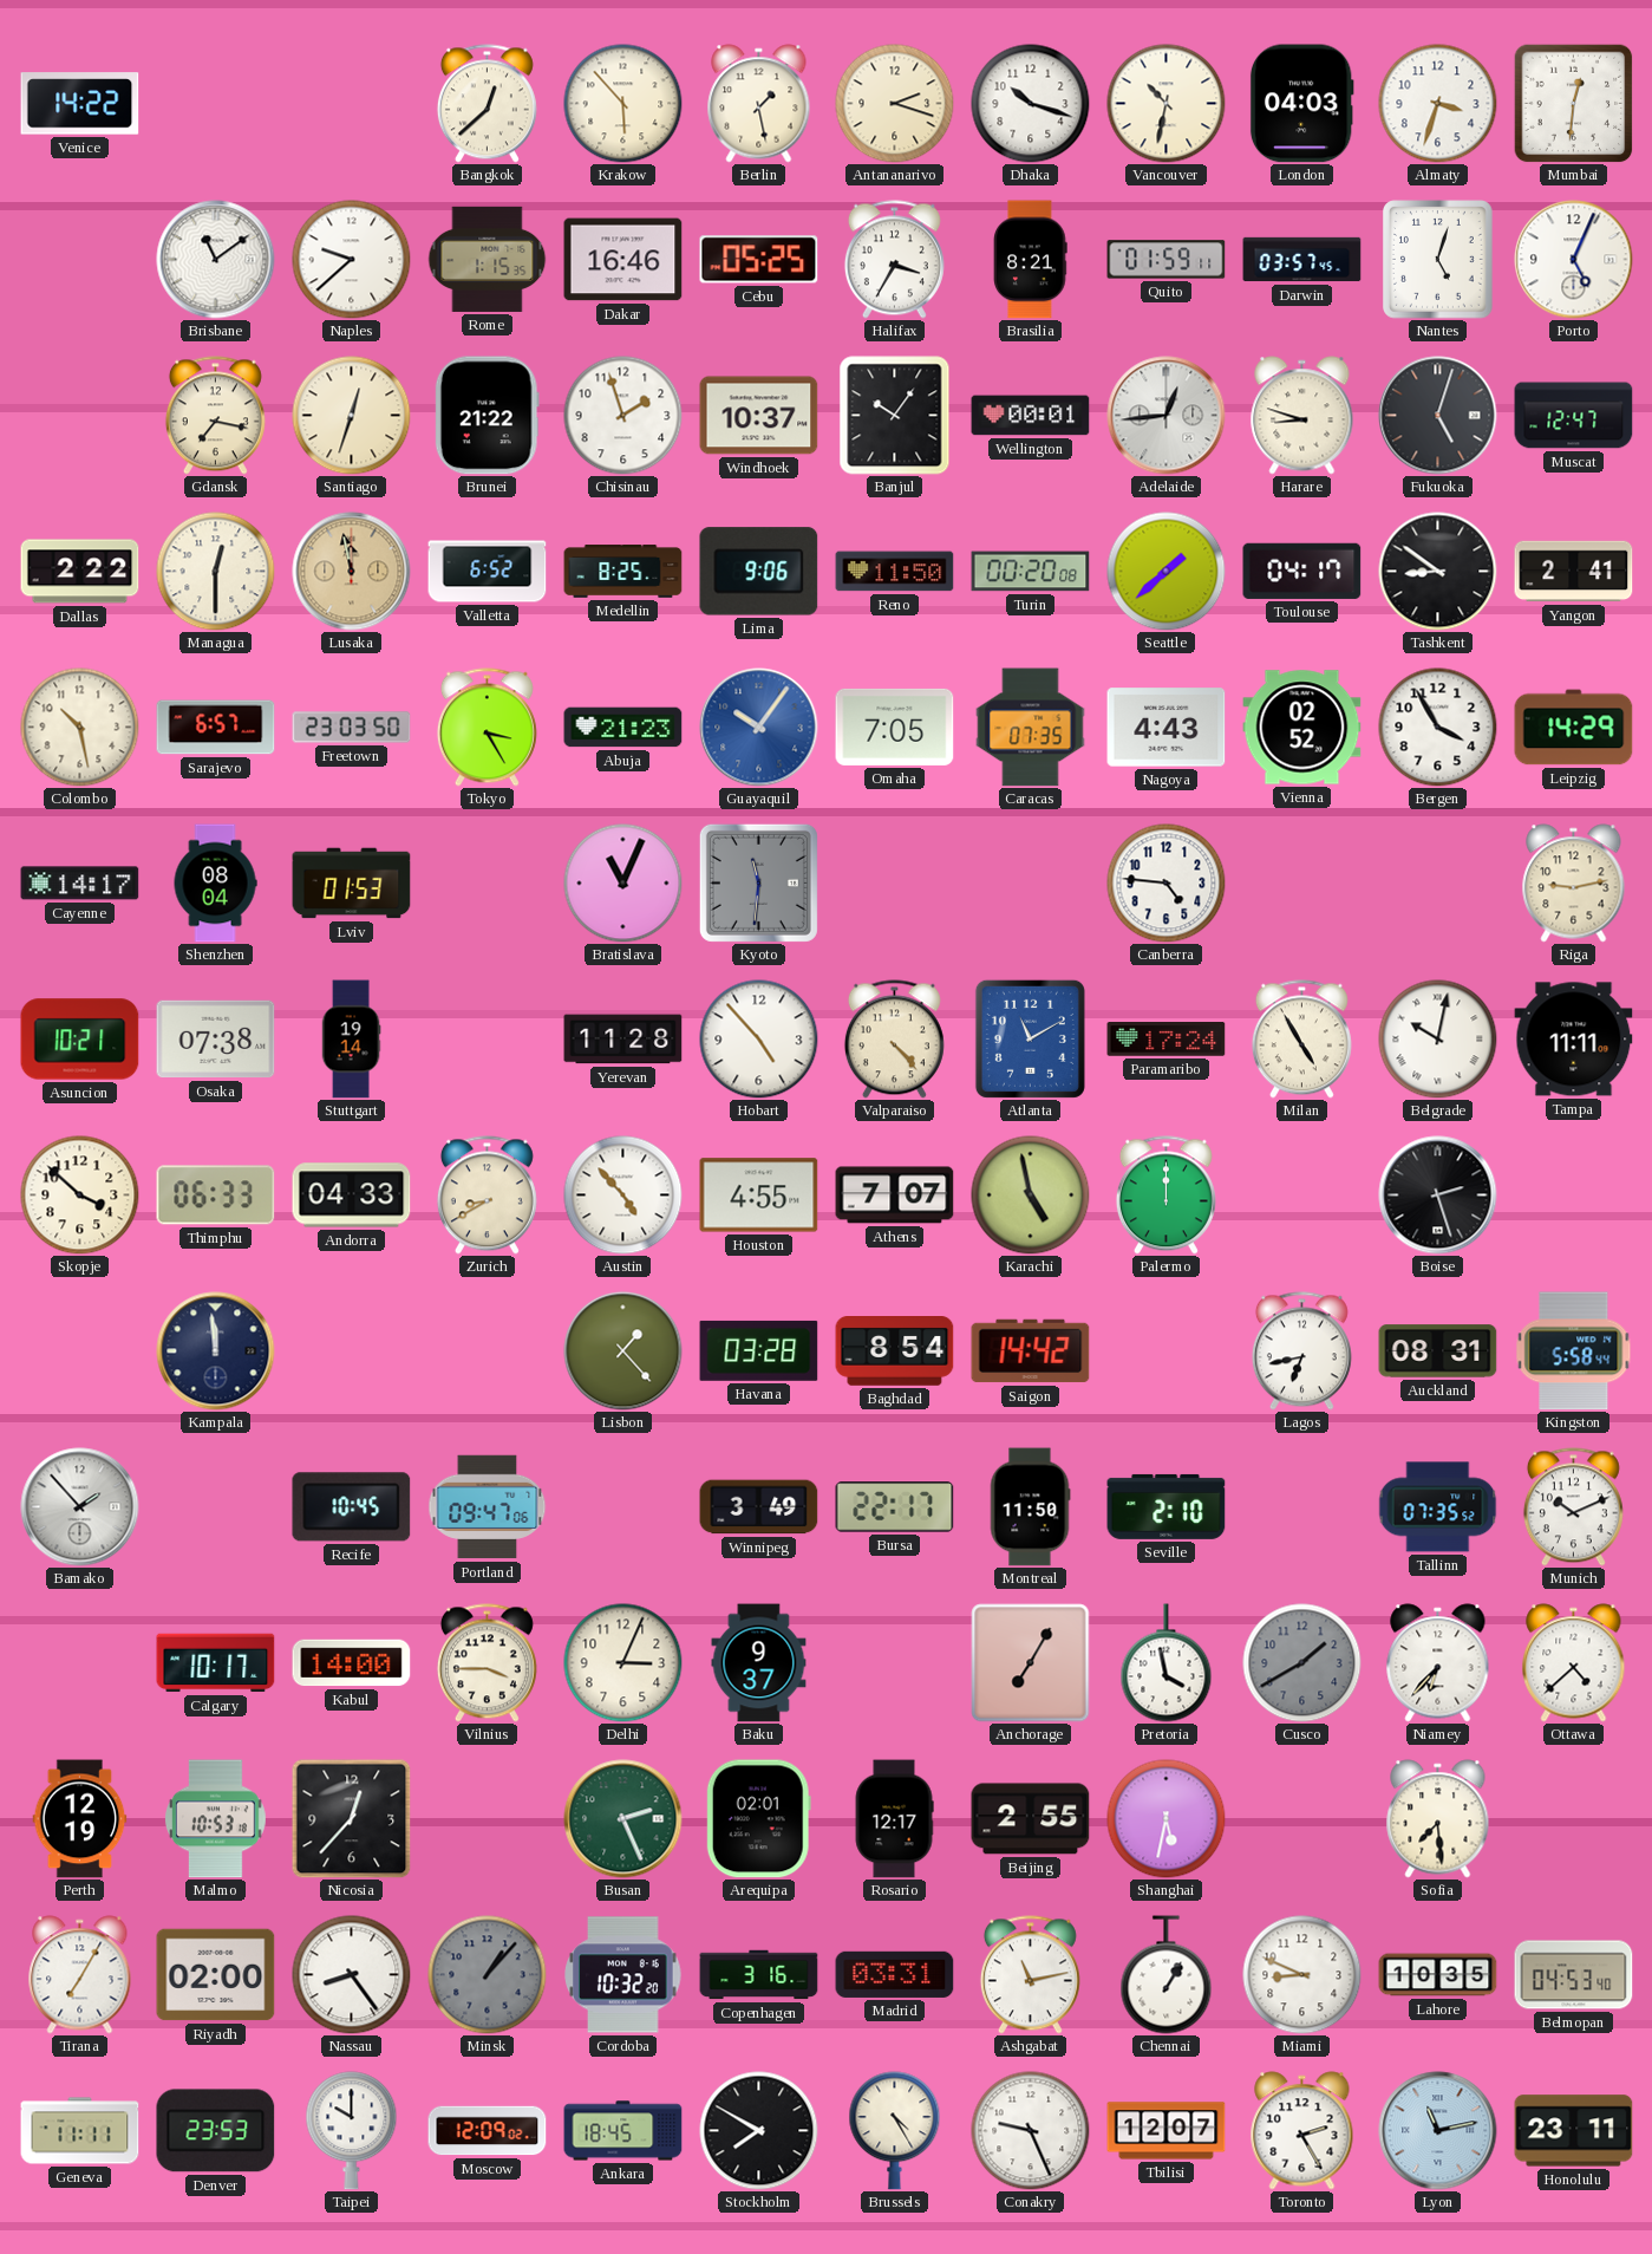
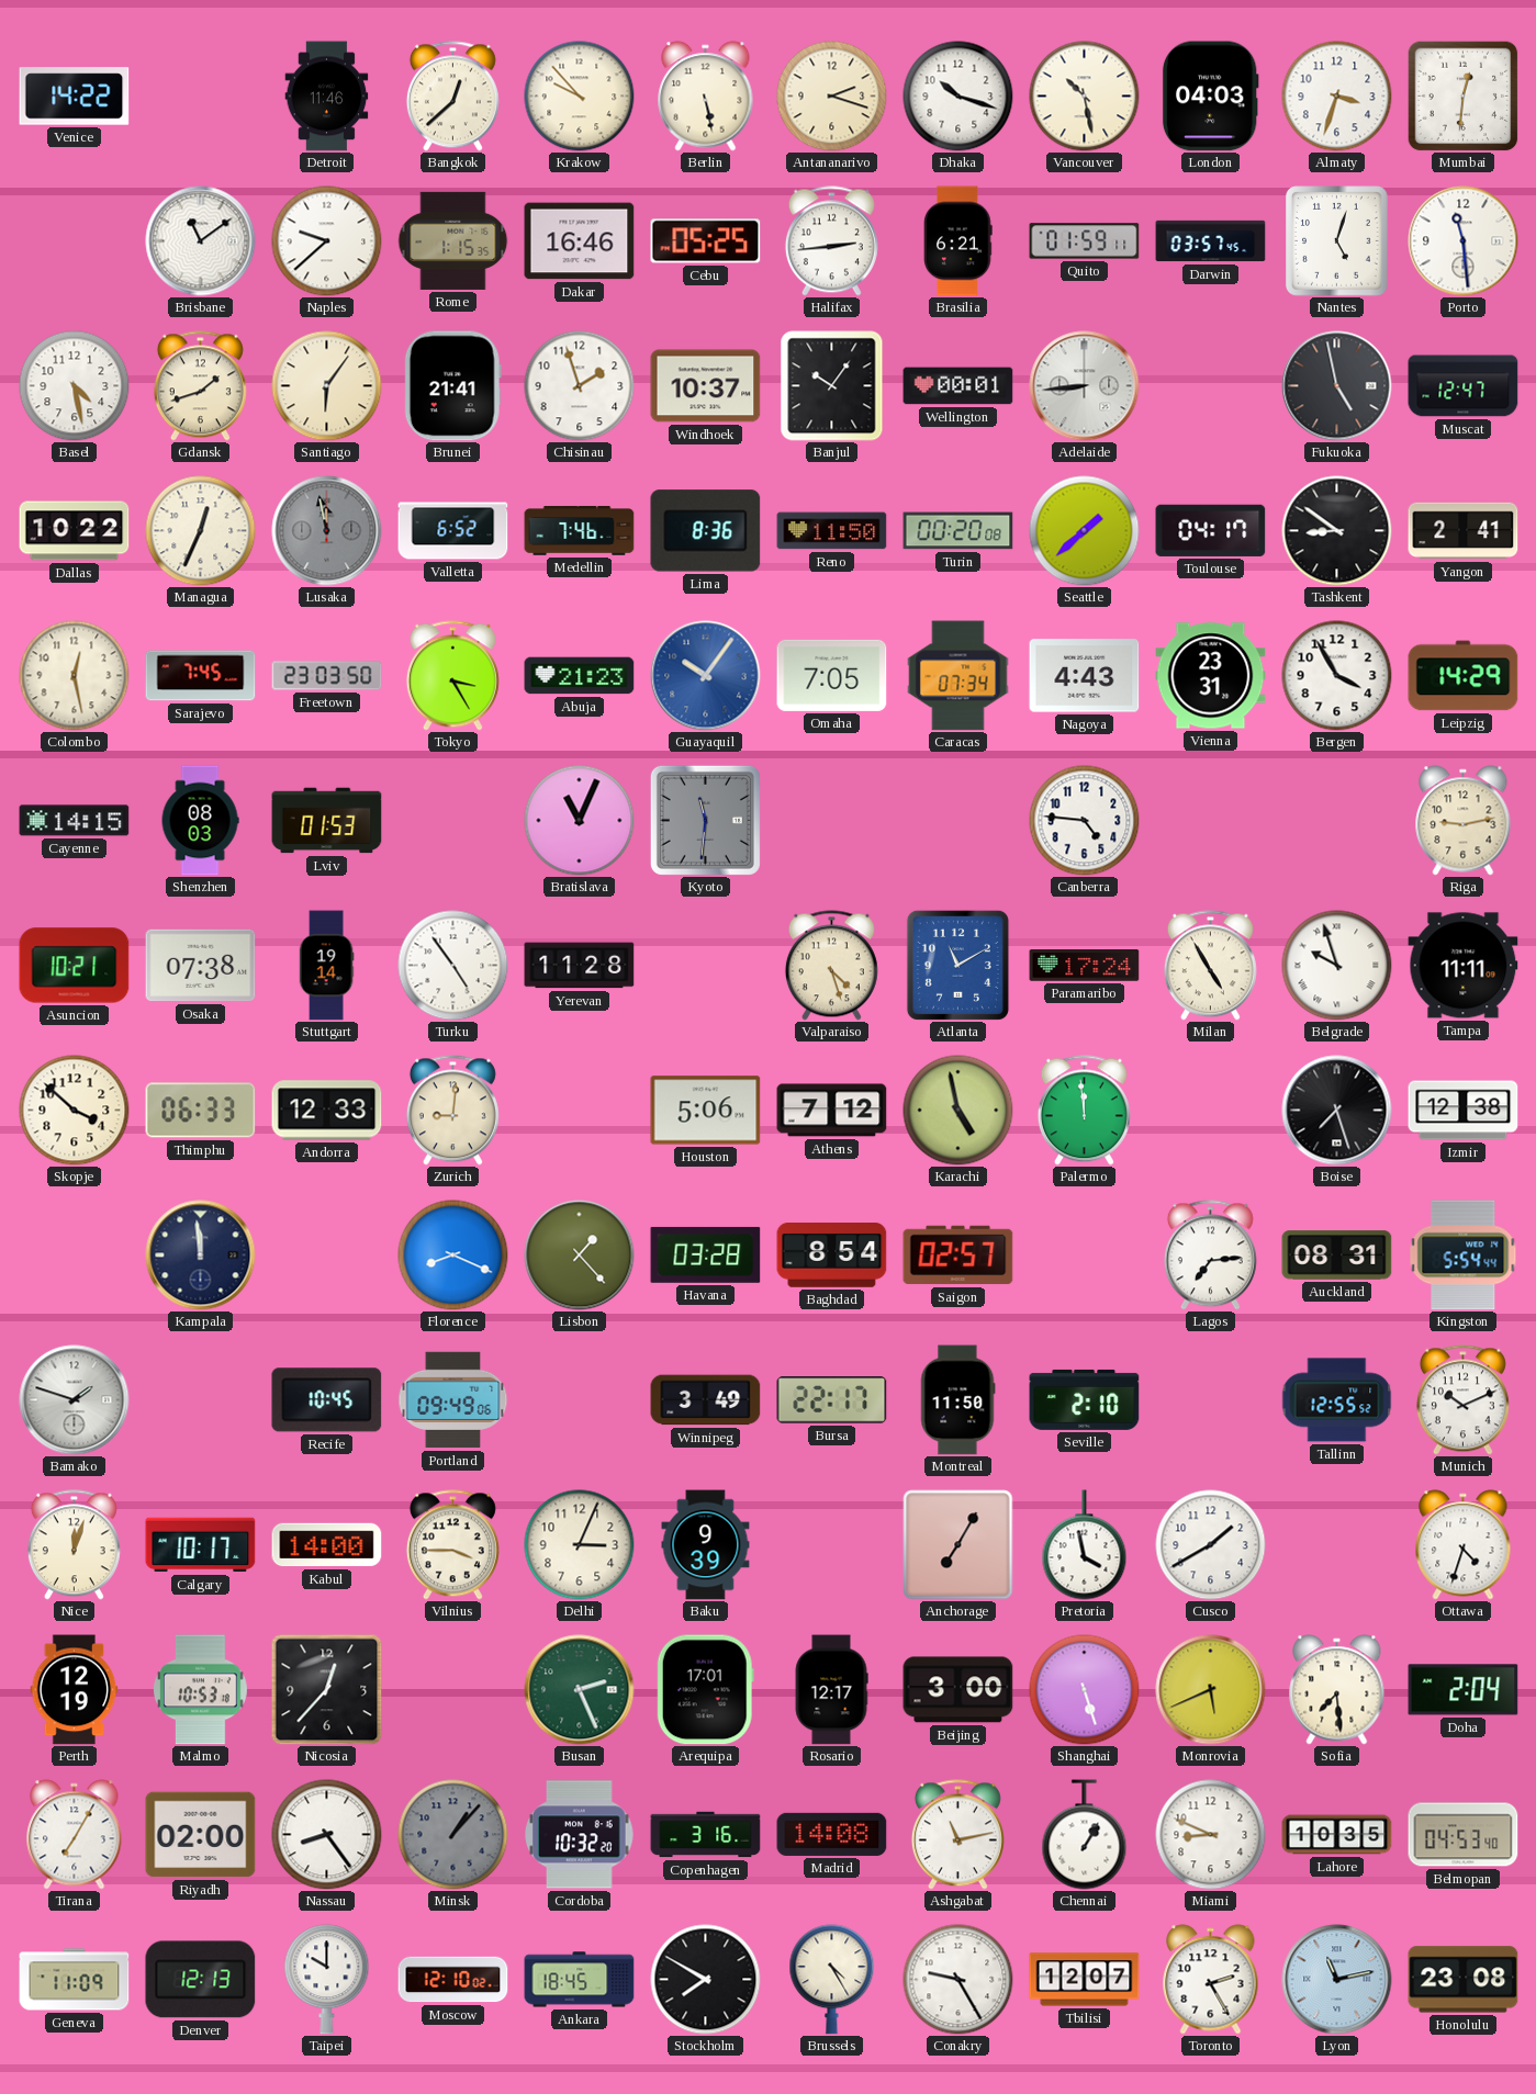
Detroit: none -> 11:46 (327, 97)
Krakow: 5:53 -> 9:53 (580, 97)
Berlin: 1:28 -> 5:28 (706, 97)
Vancouver: 10:32 -> 10:28 (1085, 97)
Halifax: 3:35 -> 2:44 (831, 241)
Brasilia: 8:21 -> 6:21 (958, 241)
Porto: 5:04 -> 11:29 (1464, 241)
Basel: none -> 4:28 (75, 386)
Gdansk: 7:17 -> 1:42 (200, 386)
Santiago: 12:33 -> 6:06 (327, 386)
Brunei: 21:22 -> 21:41 (452, 386)
Adelaide: 12:44 -> 8:44 (1085, 386)
Harare: 8:48 -> none (1302, 416)
Fukuoka: 5:03 -> 4:58 (1337, 386)
Dallas: 2:22 -> 10:22 (75, 531)
Managua: 12:30 -> 12:34 (201, 531)
Lusaka dial: champagne -> grey (327, 531)
Medellin: 8:25 -> 7:46 (580, 531)
Lima: 9:06 -> 8:36 (706, 531)
Colombo: 10:28 -> 12:28 (75, 676)
Sarajevo: 6:57 -> 7:45 (201, 676)
Caracas: 07:35 -> 07:34 (958, 676)
Vienna: 02:52 -> 23:31 (1211, 676)
Cayenne: 14:17 -> 14:15 (75, 821)
Shenzhen: 08:04 -> 08:03 (200, 821)
Turku: none -> 4:54 (453, 966)
Hobart: 4:53 -> none (759, 1040)
Valparaiso: 4:23 -> 4:27 (831, 966)
Belgrade: 10:02 -> 9:57 (1337, 966)
Andorra: 04:33 -> 12:33 (327, 1111)
Zurich: 8:40 -> 9:01 (452, 1111)
Austin: 4:53 -> none (623, 1196)
Houston: 4:55 -> 5:06 (706, 1111)
Athens: 7:07 -> 7:12 (832, 1111)
Palermo: 12:00 -> 11:59 (1084, 1111)
Boise: 2:27 -> 7:27 (1337, 1111)
Izmir: none -> 12:38 (1464, 1111)
Florence: none -> 8:19 (453, 1256)
Saigon: 14:42 -> 02:57 (958, 1256)
Lagos: 6:43 -> 7:14 (1210, 1256)
Kingston: 5:58 -> 5:54 (1464, 1256)
Bamako: 1:53 -> 1:48 (75, 1400)
Portland: 09:47 -> 09:49 (453, 1400)
Tallinn: 07:35 -> 12:55 (1336, 1400)
Nice: none -> 12:03 (74, 1545)
Baku: 9:37 -> 9:39 (706, 1545)
Cusco dial: grey -> white (1211, 1545)
Niamey: 6:37 -> none (1438, 1663)
Ottawa: 4:38 -> 4:33 (1464, 1545)
Arequipa: 02:01 -> 17:01 (705, 1690)
Beijing: 2:55 -> 3:00 (958, 1690)
Shanghai: 5:32 -> 5:27 (1085, 1690)
Monrovia: none -> 5:41 (1211, 1690)
Doha: none -> 2:04 (1464, 1690)
Madrid: 03:31 -> 14:08 (832, 1834)
Geneva: 11:11 -> 11:09 (75, 1980)
Denver: 23:53 -> 12:13 (201, 1980)
Moscow: 12:09 -> 12:10 (453, 1980)
Conakry: 9:26 -> 9:25 (958, 1980)
Honolulu: 23:11 -> 23:08 (1464, 1980)
